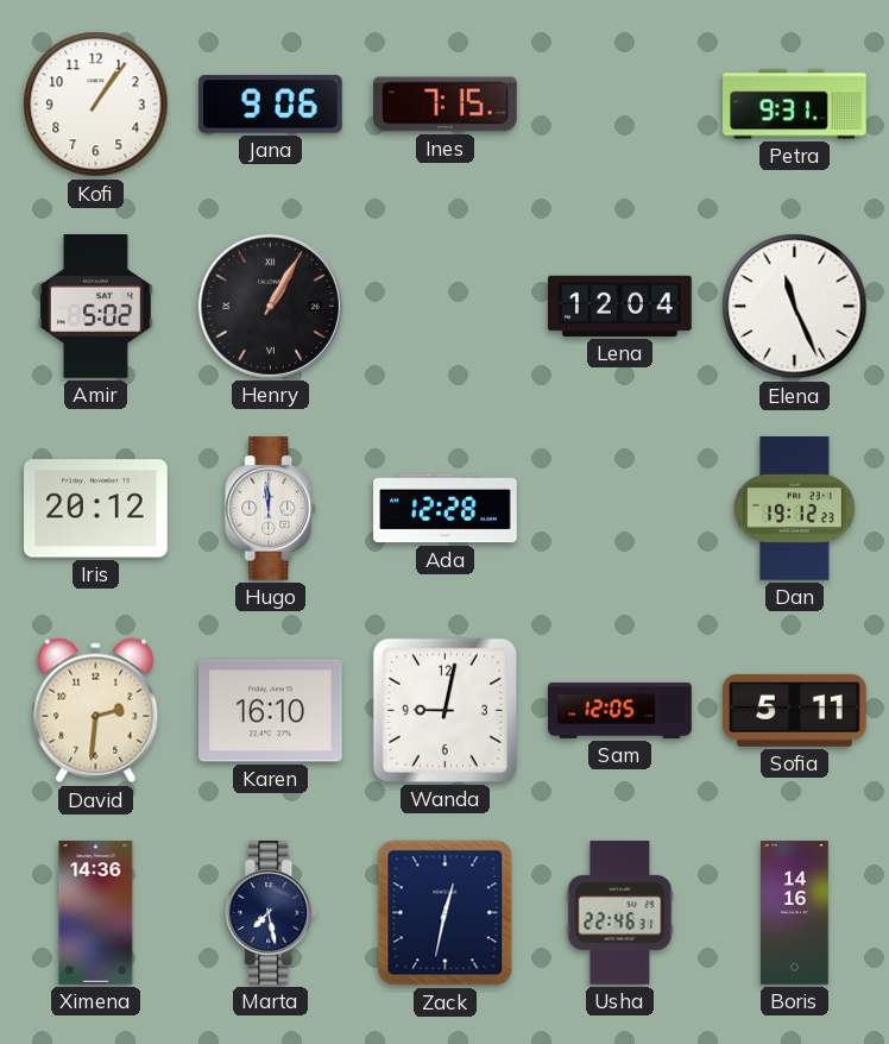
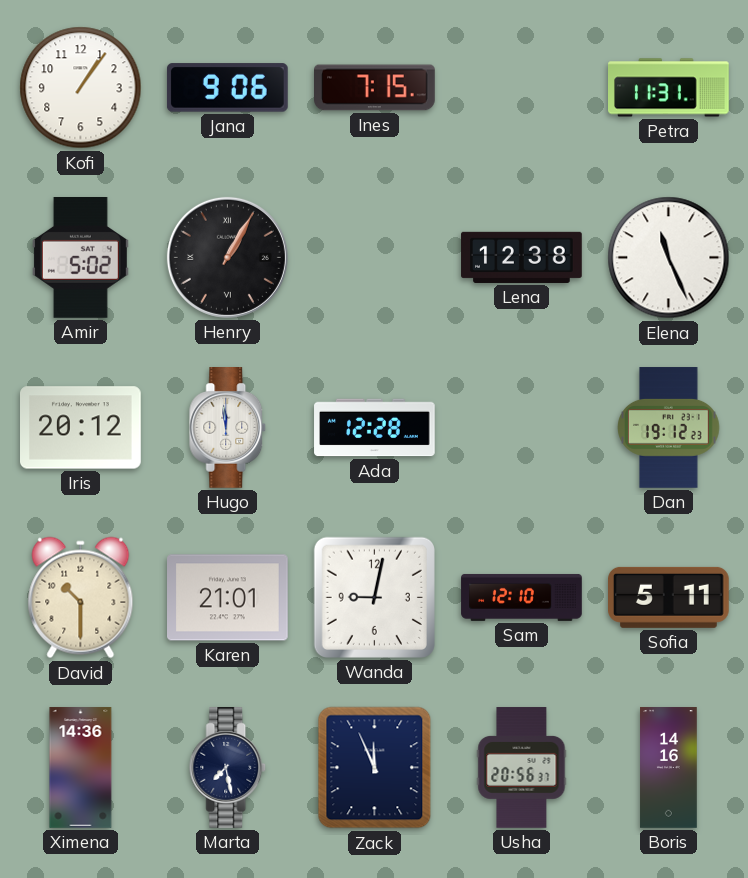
Petra: 9:31 -> 11:31 (669, 88)
Lena: 12:04 -> 12:38 (522, 257)
David: 2:31 -> 10:30 (81, 598)
Karen: 16:10 -> 21:01 (228, 598)
Sam: 12:05 -> 12:10 (522, 597)
Zack: 12:32 -> 11:56 (375, 768)
Usha: 22:46 -> 20:56 (522, 768)
